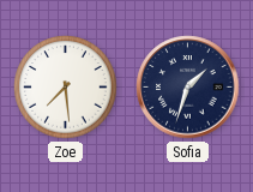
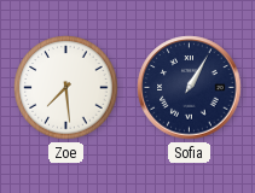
Sofia: 1:33 -> 1:05 (190, 88)
